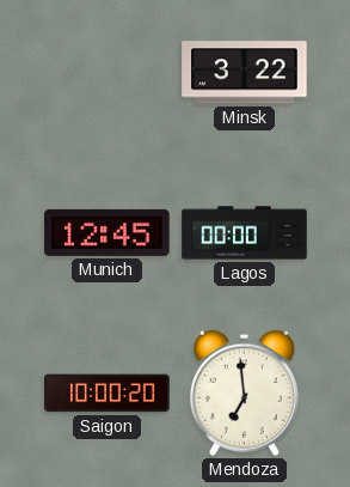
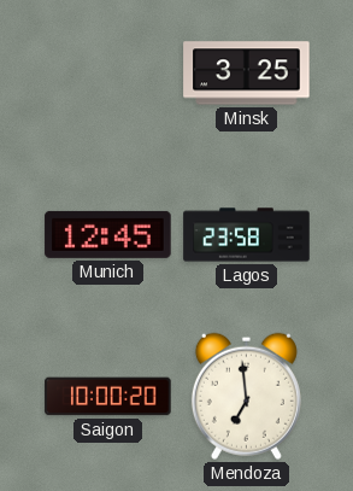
Minsk: 3:22 -> 3:25 (247, 74)
Lagos: 00:00 -> 23:58 (247, 235)
